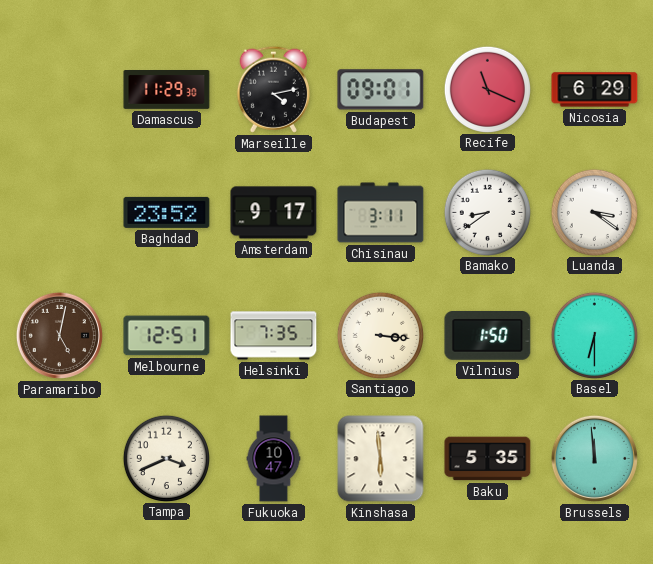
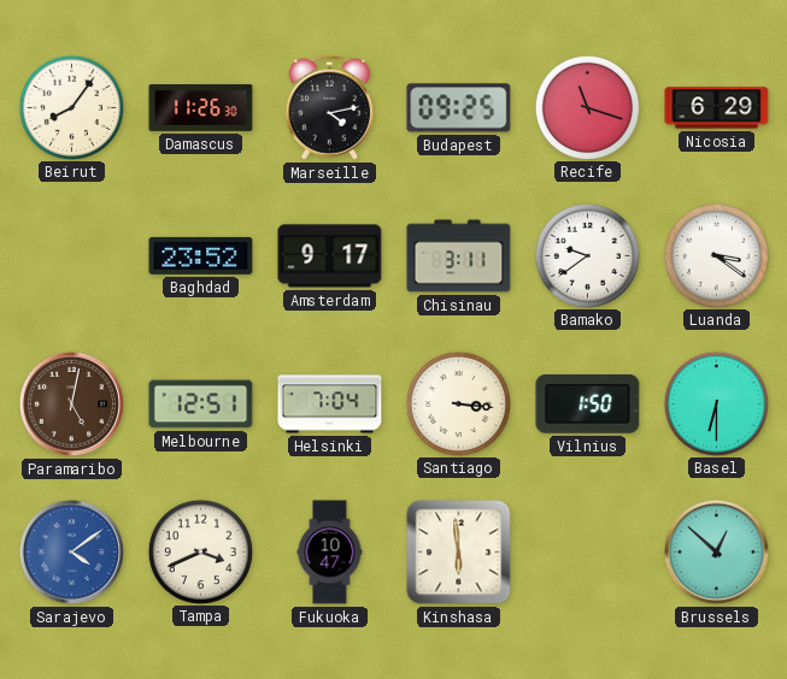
Beirut: none -> 8:06 (71, 107)
Damascus: 11:29 -> 11:26 (201, 108)
Budapest: 09:01 -> 09:25 (459, 108)
Recife: 11:19 -> 11:18 (587, 107)
Bamako: 8:39 -> 9:39 (587, 255)
Helsinki: 7:35 -> 7:04 (330, 405)
Sarajevo: none -> 4:09 (71, 551)
Baku: 5:35 -> none (488, 459)
Brussels: 11:59 -> 12:52 (716, 551)
